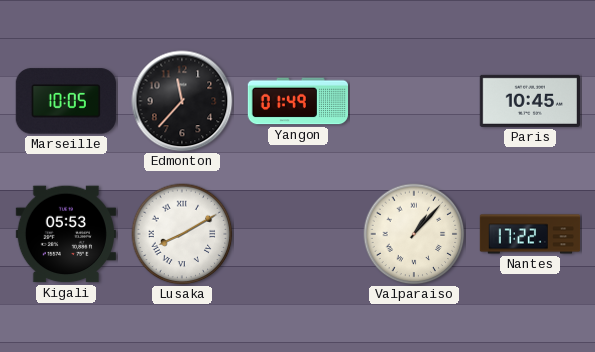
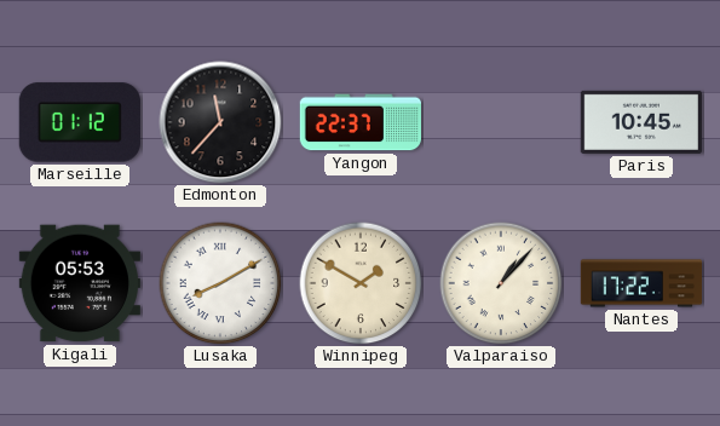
Marseille: 10:05 -> 01:12 (80, 122)
Yangon: 01:49 -> 22:37 (359, 122)
Winnipeg: none -> 1:50 (361, 283)
